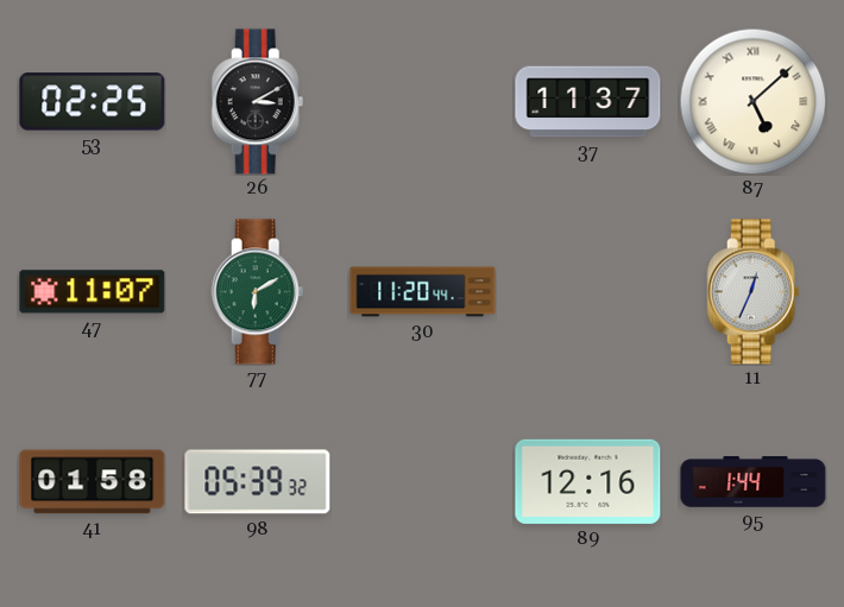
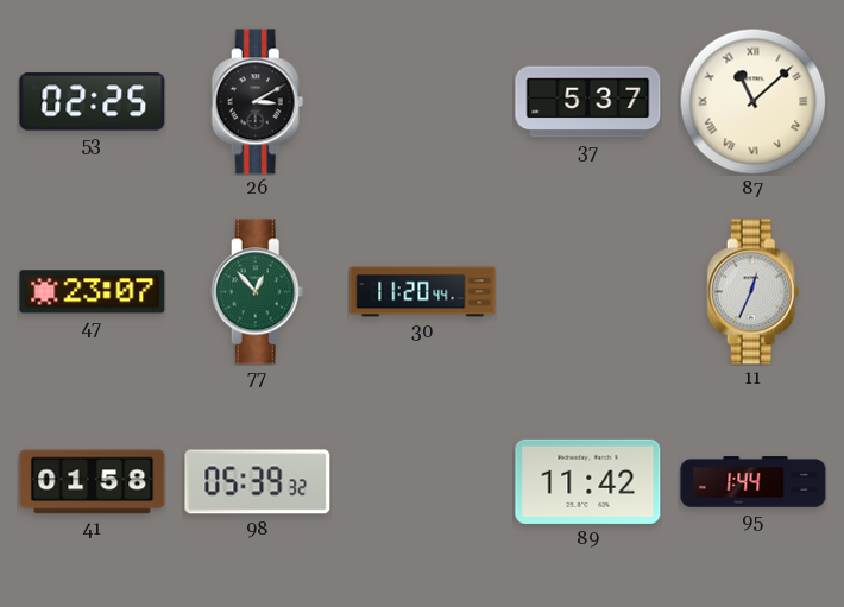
37: 11:37 -> 5:37 (588, 102)
87: 5:08 -> 11:08 (752, 101)
47: 11:07 -> 23:07 (93, 292)
77: 6:10 -> 12:53 (258, 292)
89: 12:16 -> 11:42 (588, 481)
